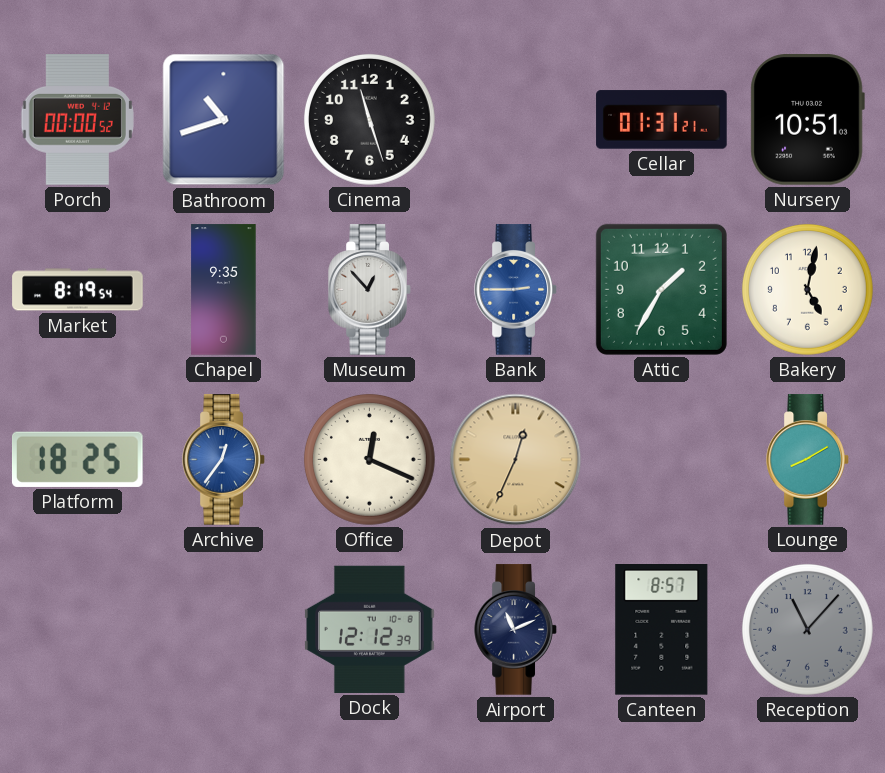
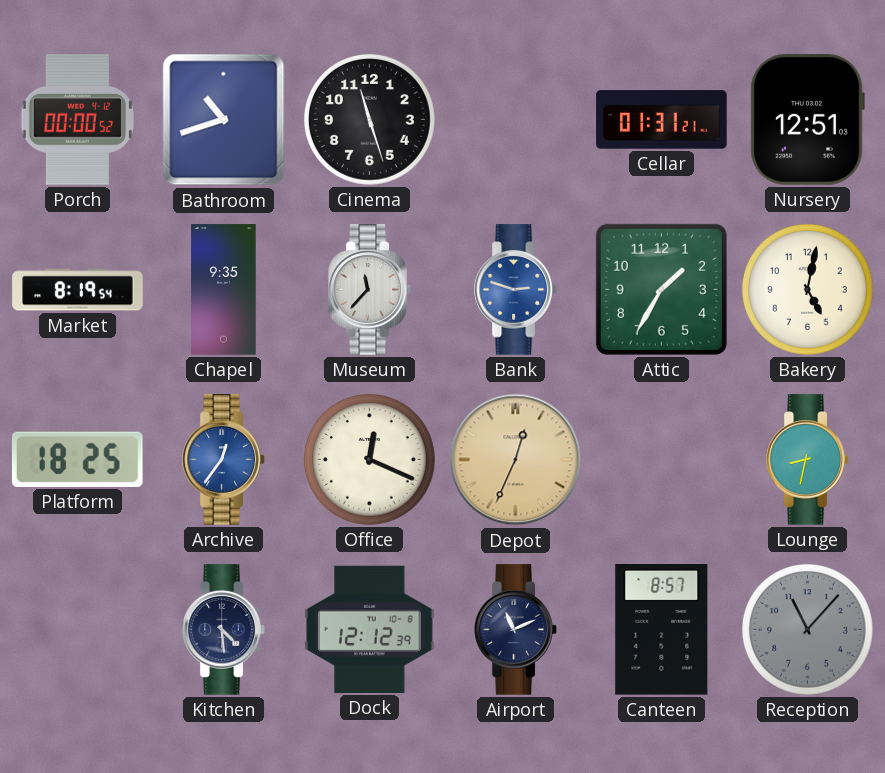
Nursery: 10:51 -> 12:51 (807, 120)
Museum: 12:53 -> 11:37 (370, 290)
Bank: 2:45 -> 2:48 (516, 290)
Lounge: 8:10 -> 8:32 (808, 460)
Kitchen: none -> 4:29 (224, 630)
